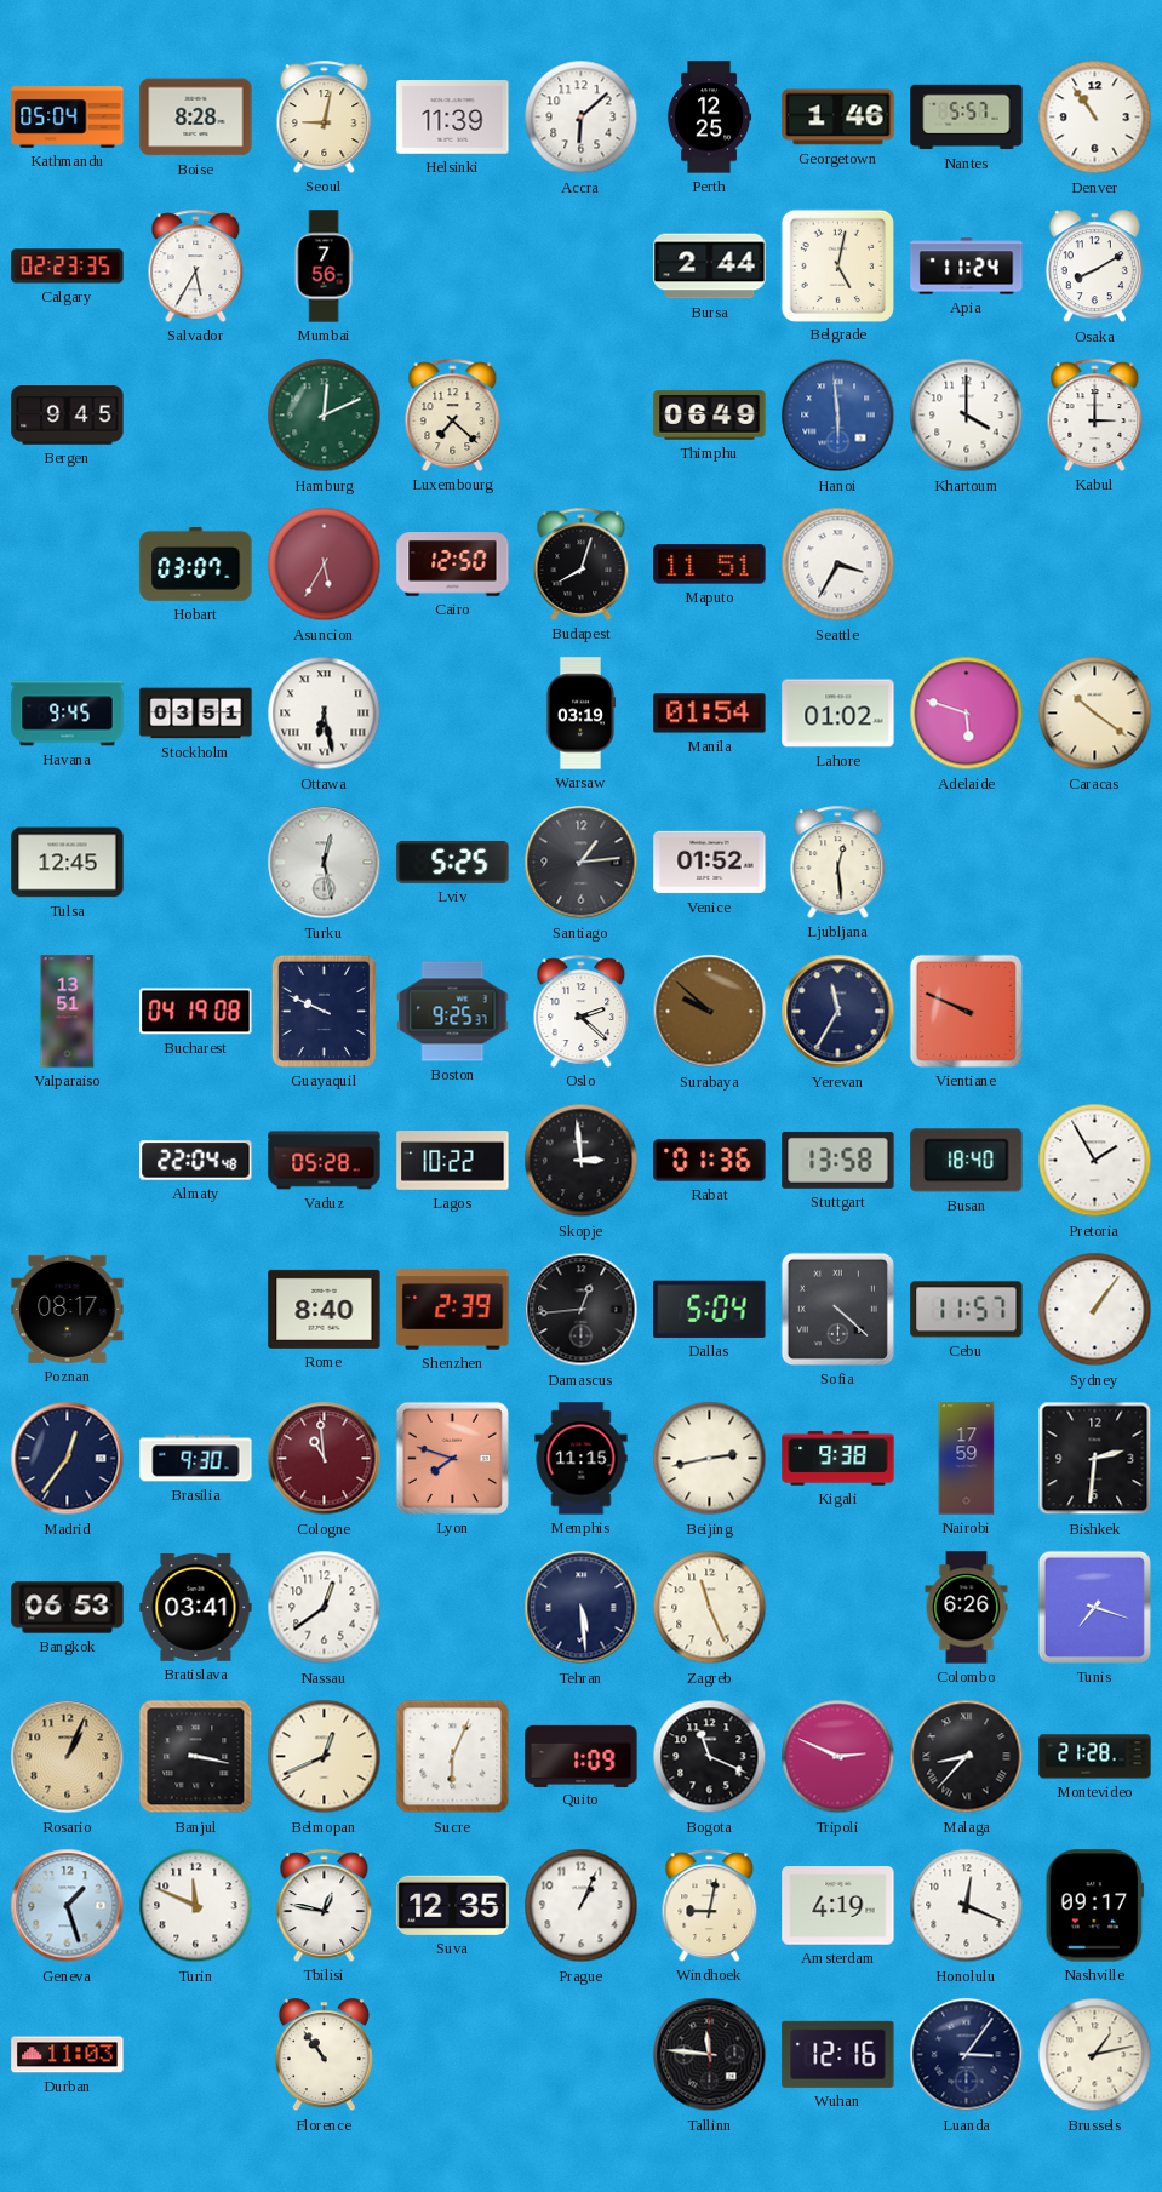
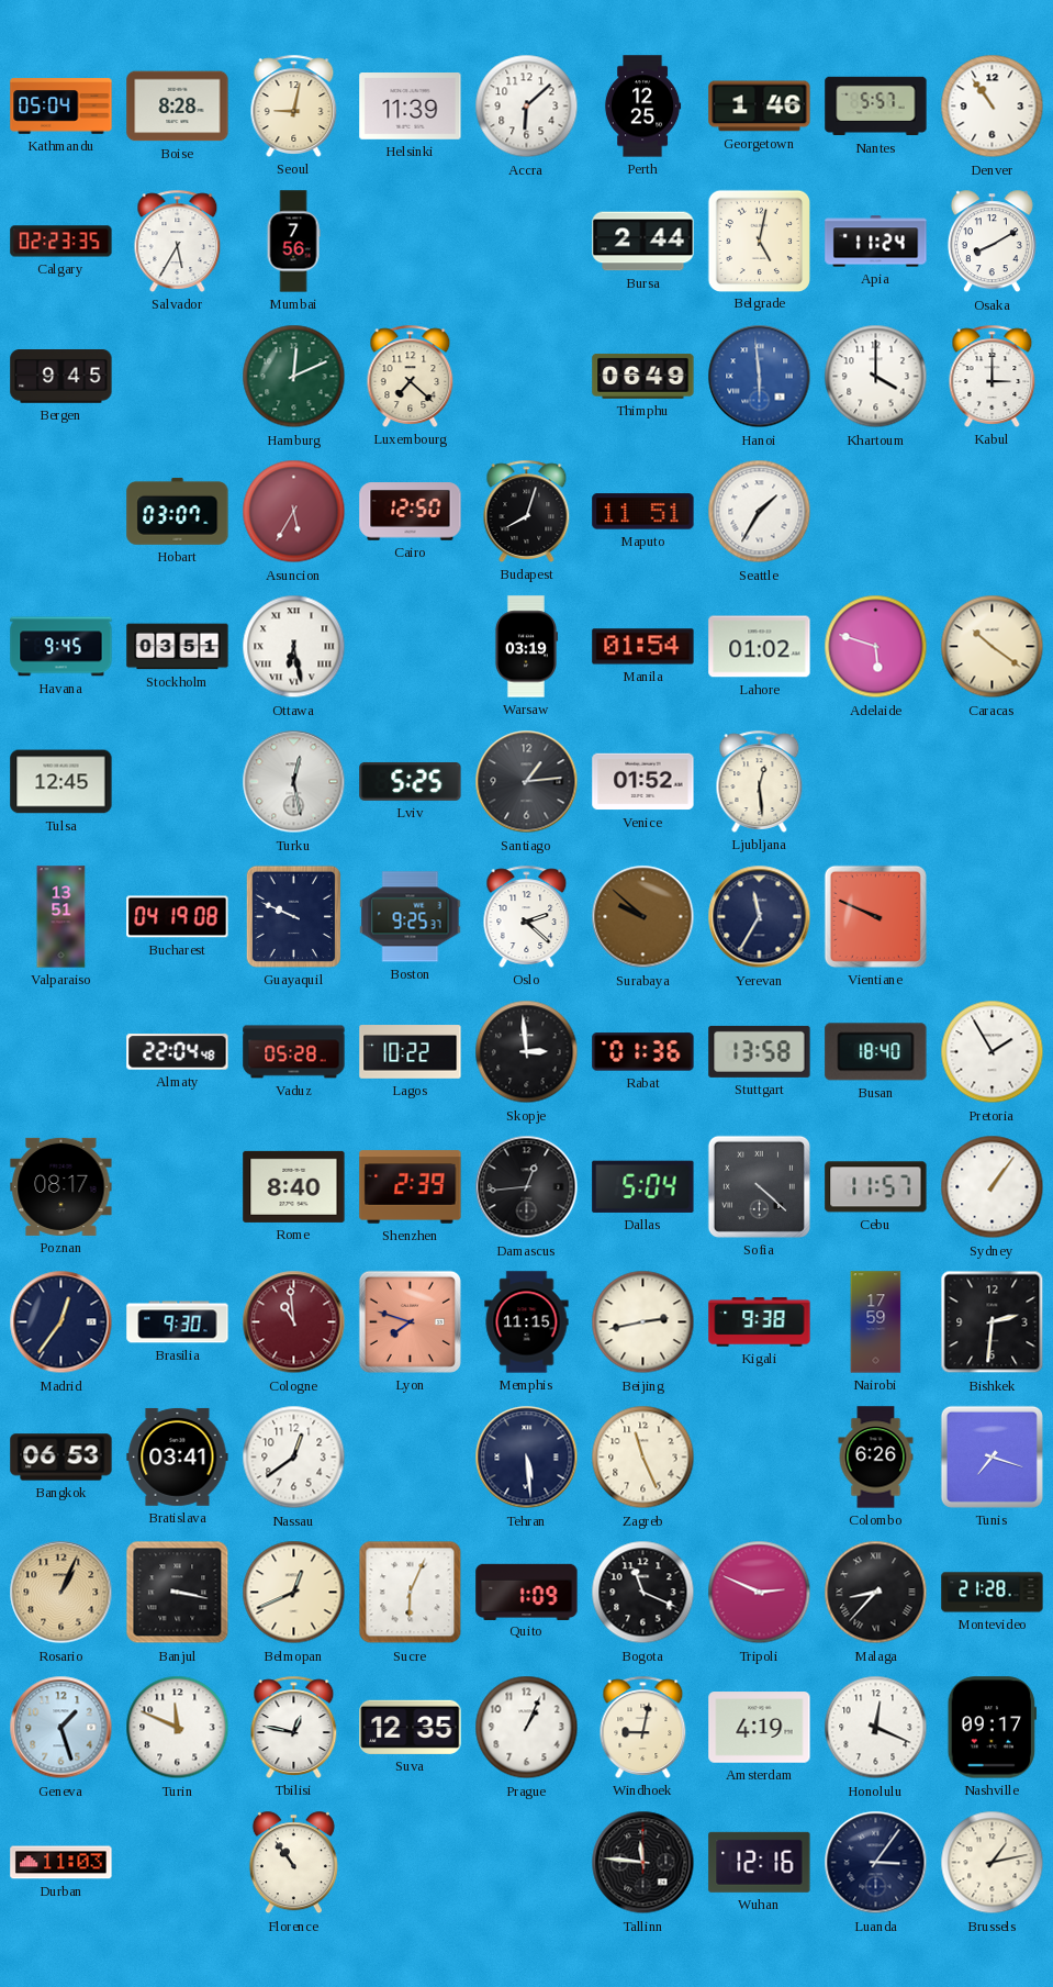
Seattle: 3:35 -> 1:35 (760, 512)
